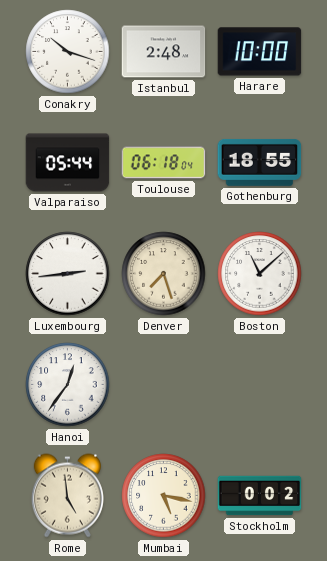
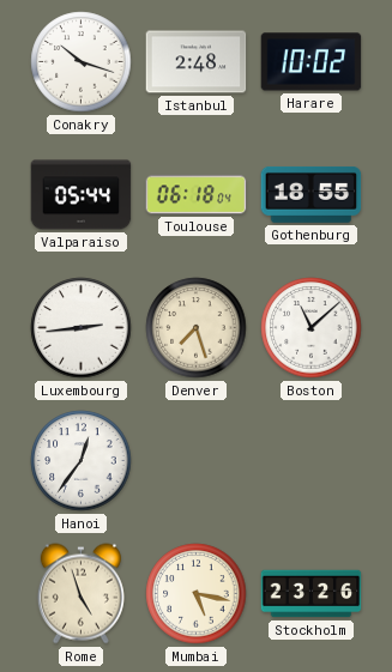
Harare: 10:00 -> 10:02 (312, 62)
Rome: 4:59 -> 4:57 (80, 594)
Stockholm: 0:02 -> 23:26 (312, 594)
